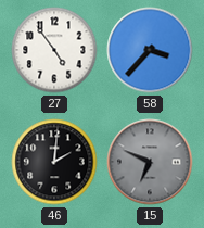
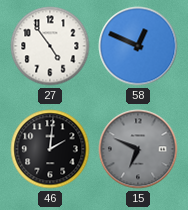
58: 3:37 -> 12:49 (138, 46)
